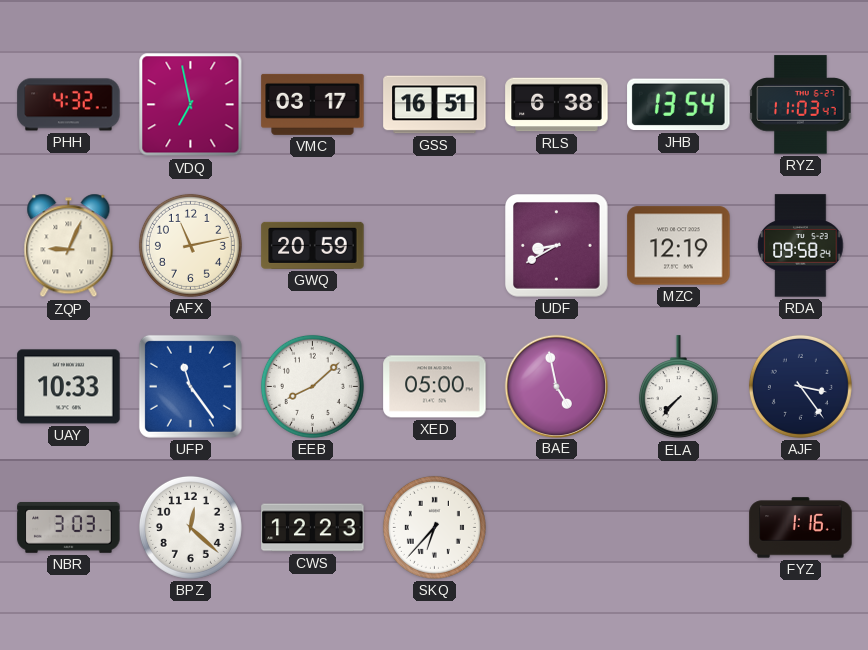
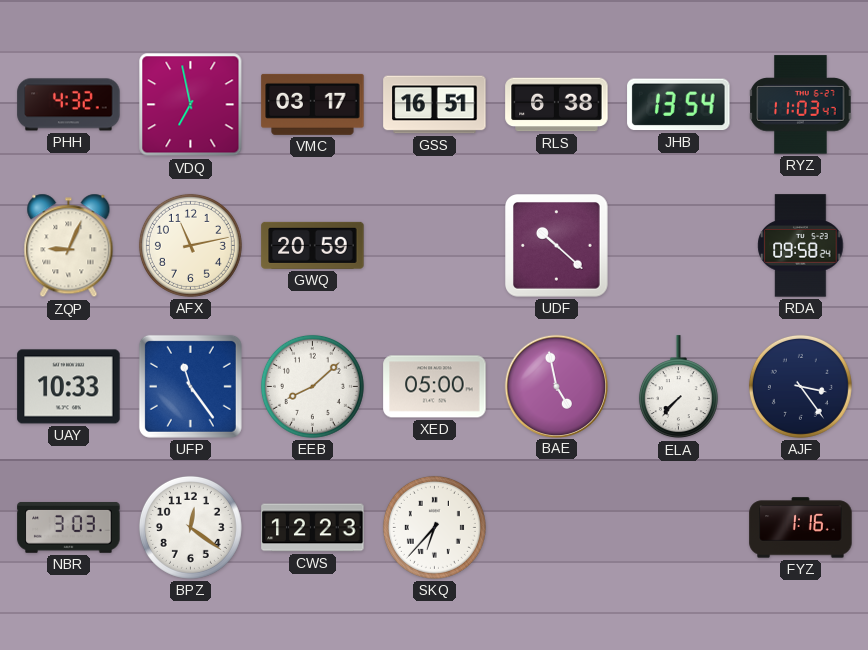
UDF: 8:40 -> 10:22 (557, 246)
MZC: 12:19 -> none (679, 246)
BPZ: 12:22 -> 12:21 (190, 527)
